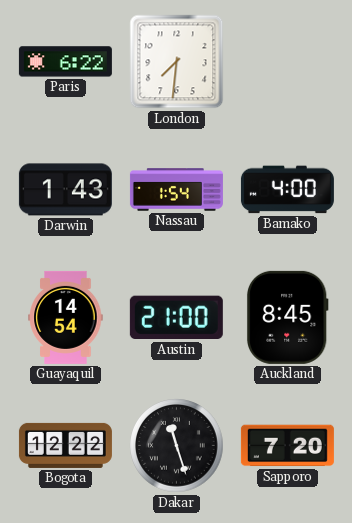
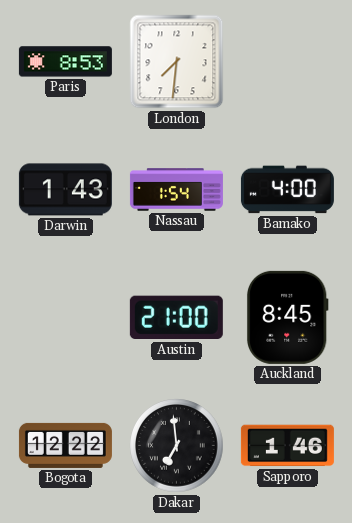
Paris: 6:22 -> 8:53 (65, 62)
Guayaquil: 14:54 -> none (66, 317)
Dakar: 11:27 -> 6:59 (177, 446)
Sapporo: 7:20 -> 1:46 (287, 446)
